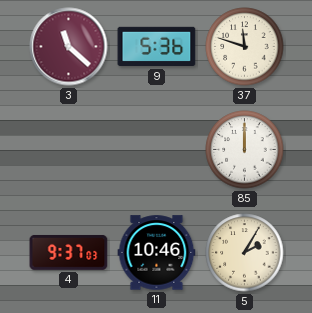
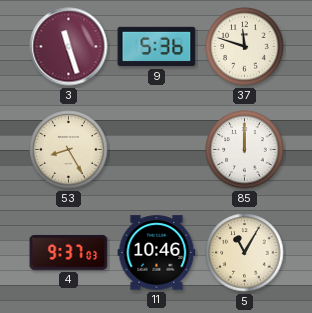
3: 11:22 -> 11:27 (69, 47)
53: none -> 8:25 (69, 150)
5: 2:05 -> 11:05 (245, 253)
